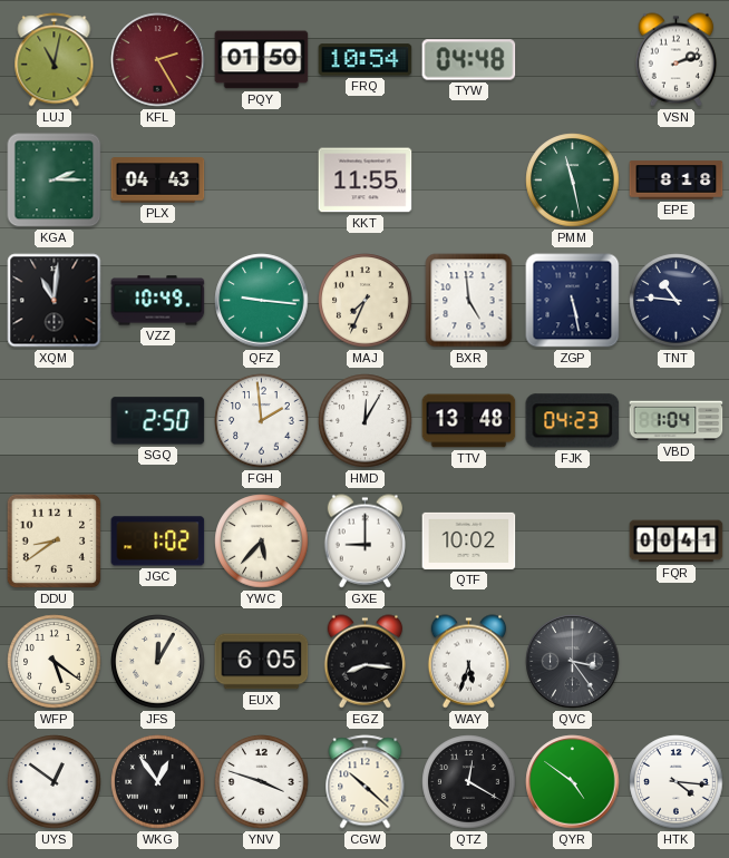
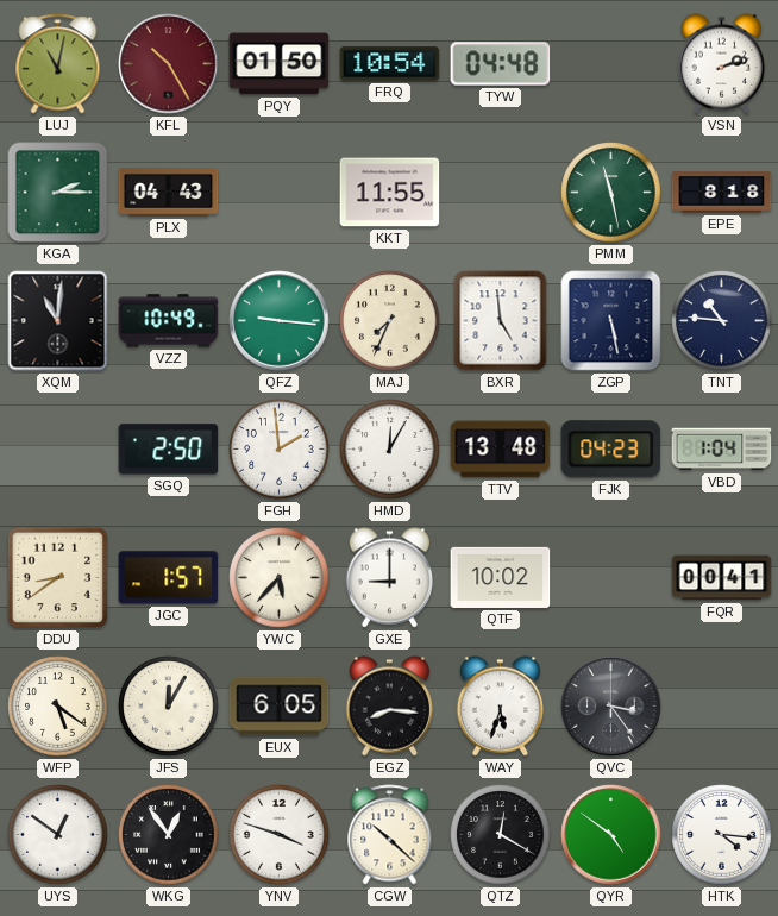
KFL: 2:25 -> 10:25 (169, 64)
JGC: 1:02 -> 1:57 (169, 578)
